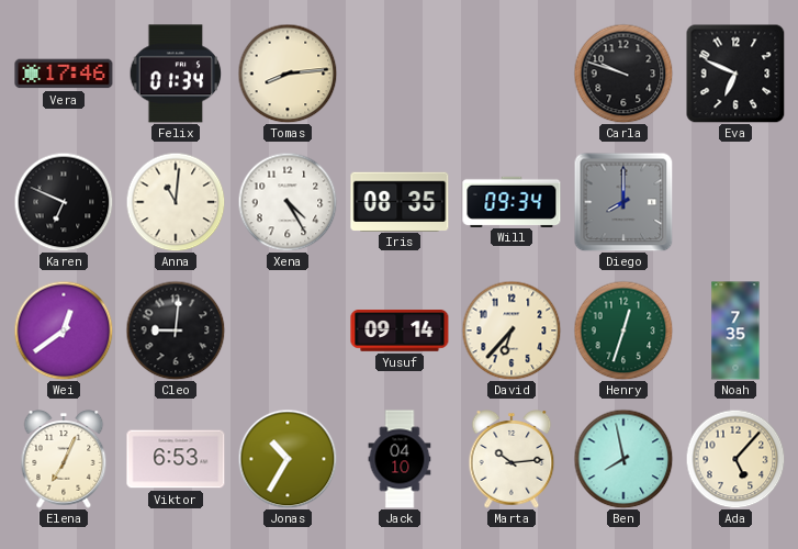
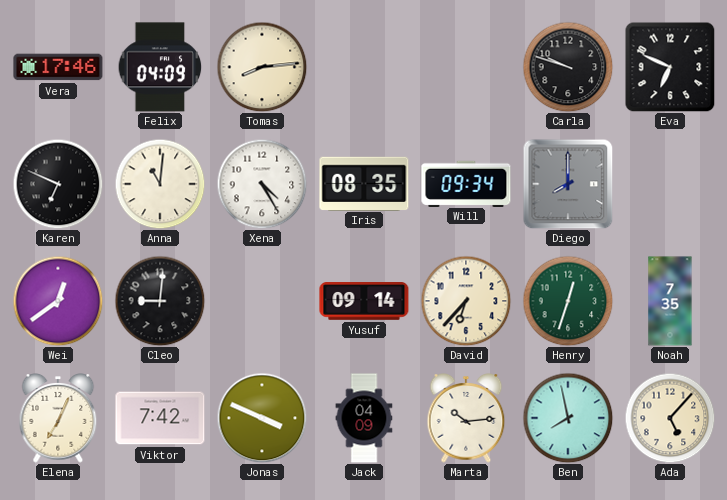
Felix: 01:34 -> 04:09 (160, 67)
Viktor: 6:53 -> 7:42 (160, 418)
Jonas: 10:35 -> 3:49 (262, 418)
Jack: 04:10 -> 04:09 (364, 418)
